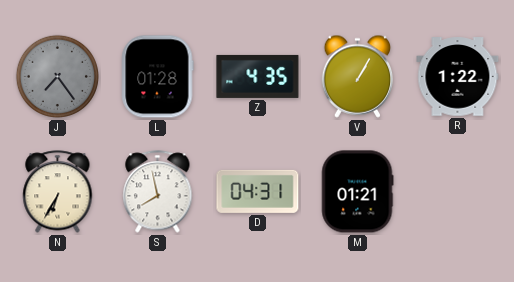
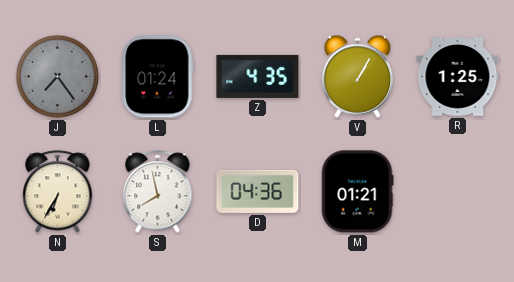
L: 01:28 -> 01:24 (157, 77)
R: 1:22 -> 1:25 (458, 77)
D: 04:31 -> 04:36 (258, 191)
